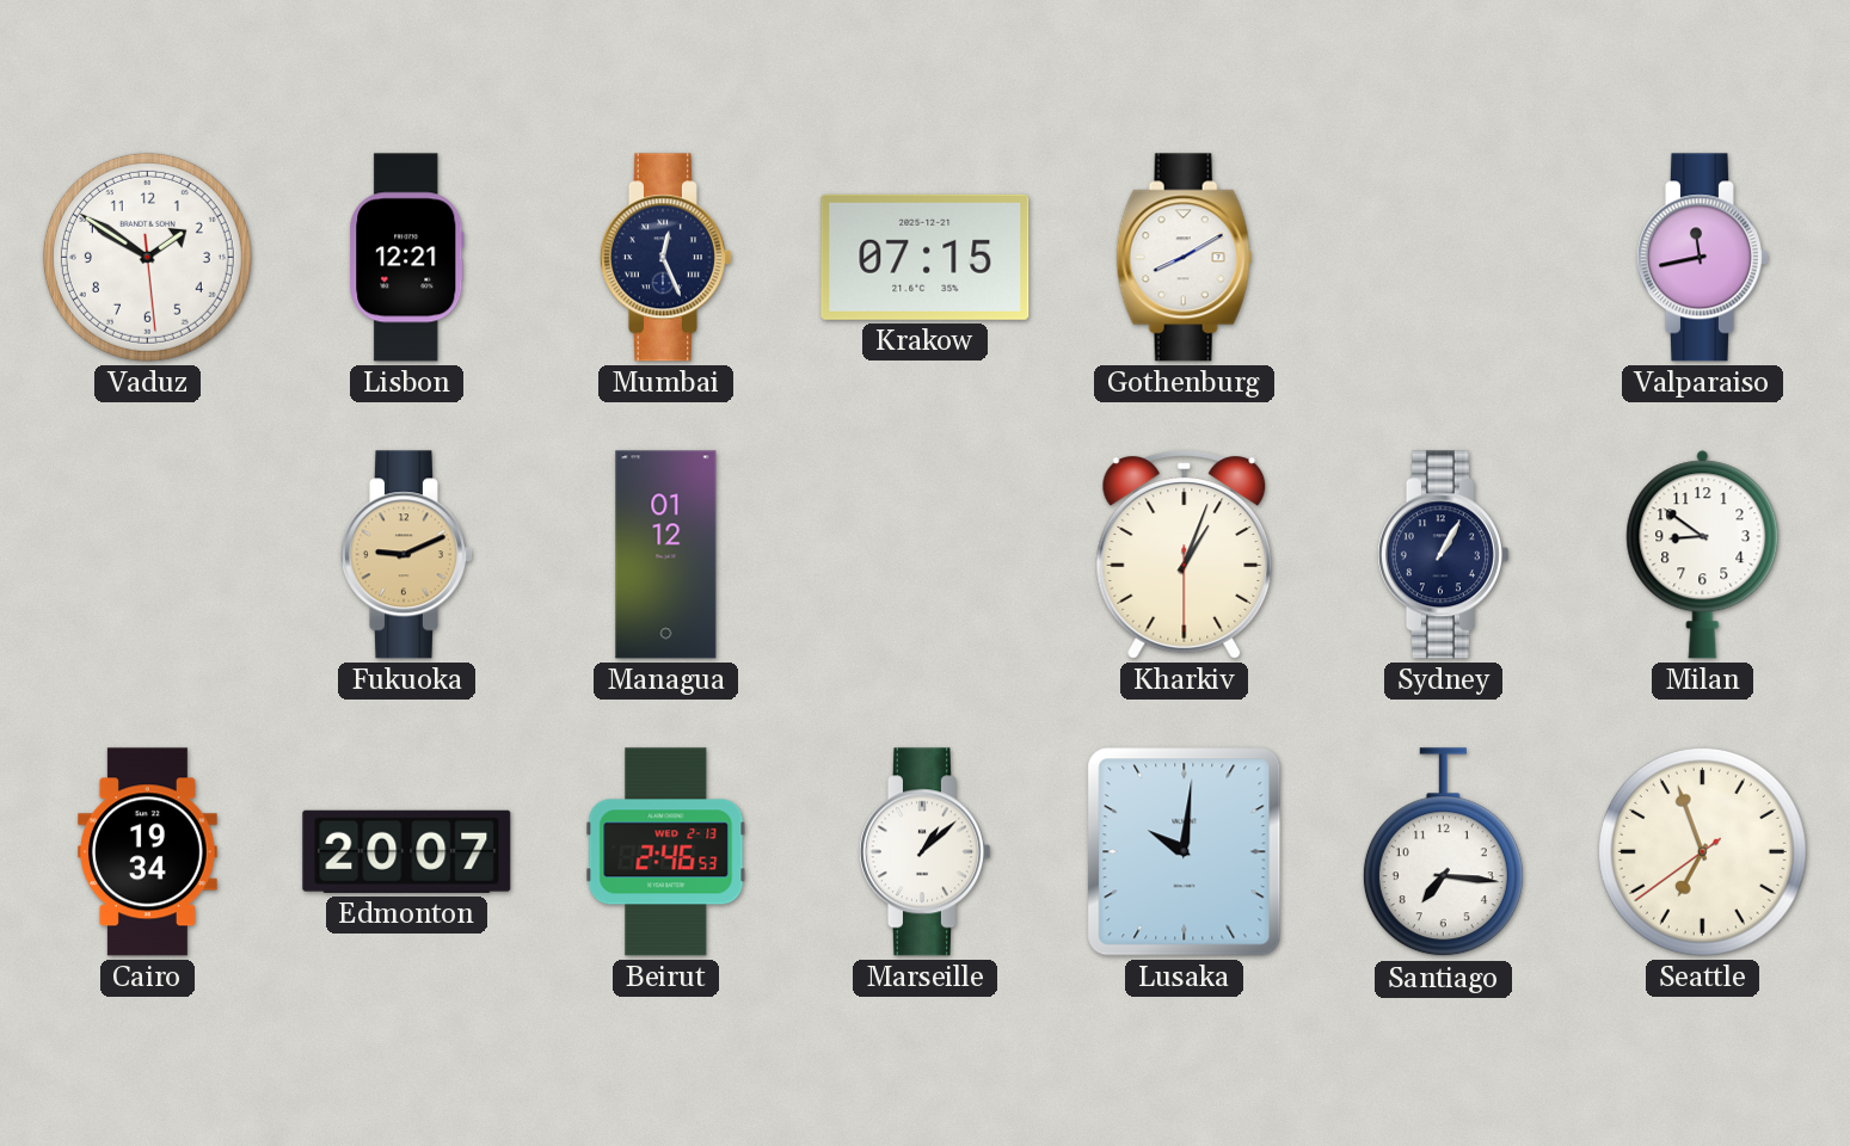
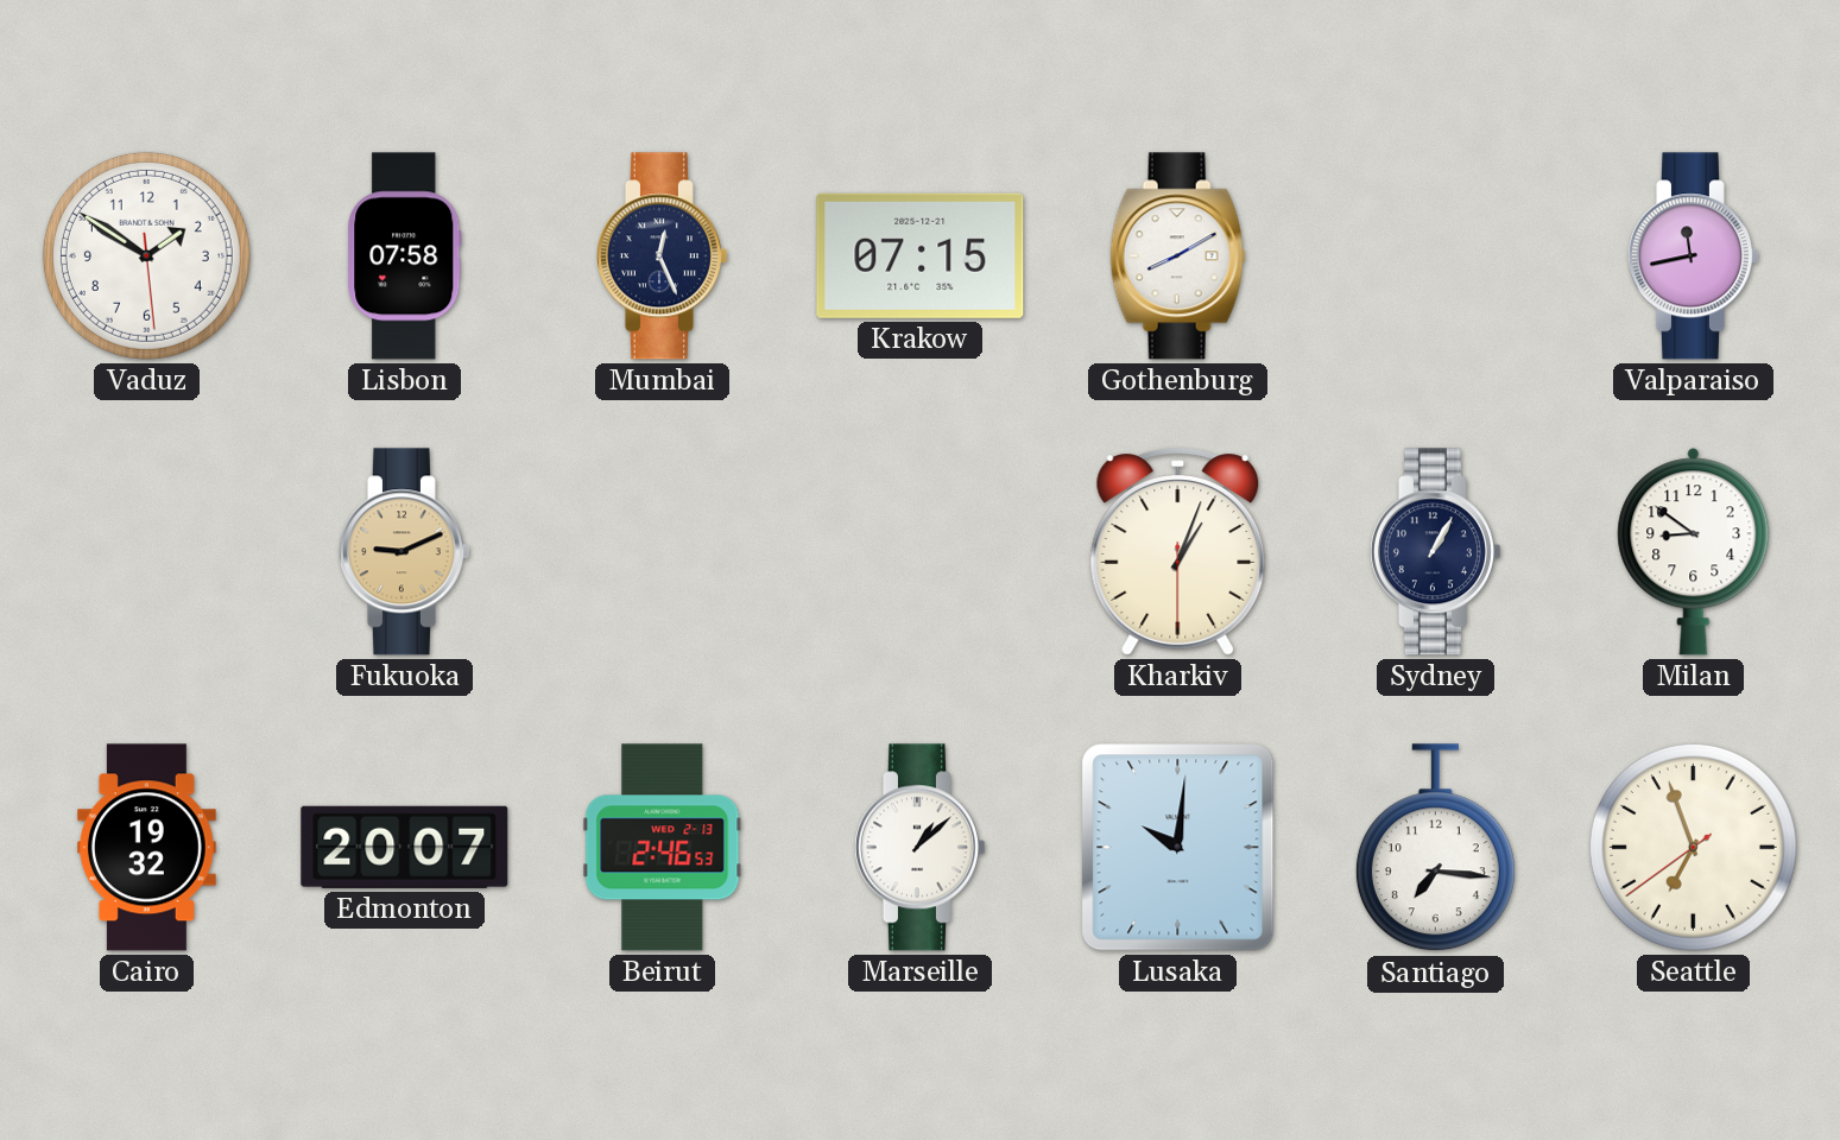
Lisbon: 12:21 -> 07:58 (405, 256)
Managua: 01:12 -> none (666, 555)
Cairo: 19:34 -> 19:32 (146, 848)
